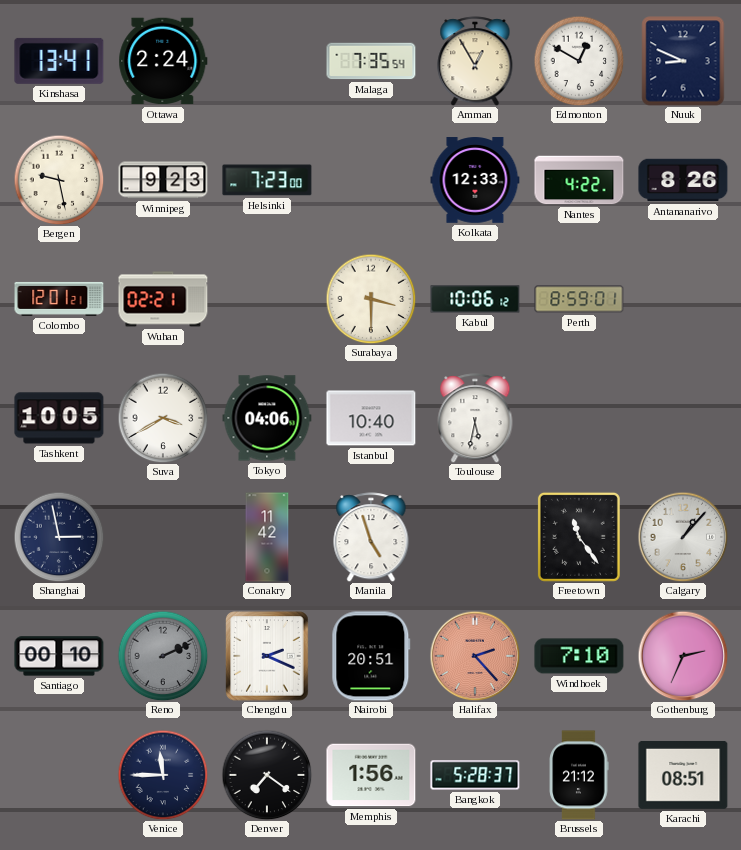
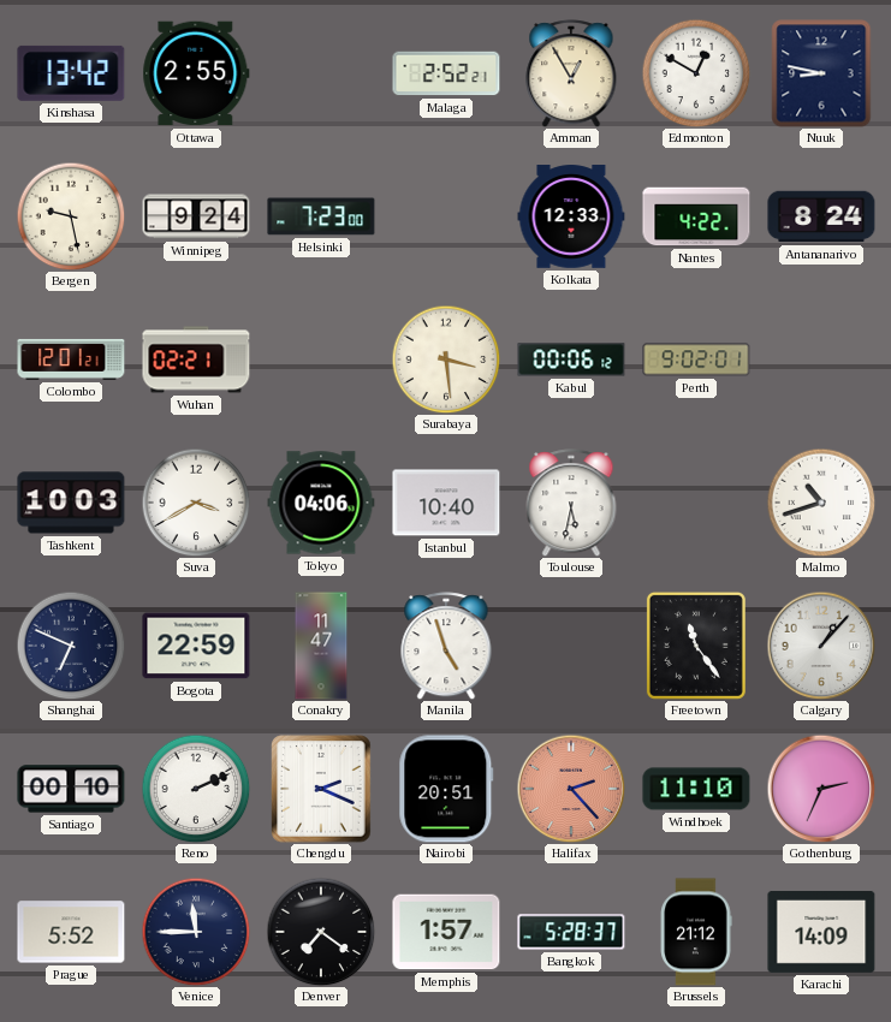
Kinshasa: 13:41 -> 13:42 (71, 73)
Ottawa: 2:24 -> 2:55 (196, 73)
Malaga: 7:35 -> 2:52 (446, 73)
Nuuk: 8:49 -> 8:47 (821, 73)
Winnipeg: 9:23 -> 9:24 (196, 216)
Antananarivo: 8:26 -> 8:24 (821, 216)
Surabaya: 3:30 -> 3:29 (446, 360)
Kabul: 10:06 -> 00:06 (571, 360)
Perth: 8:59 -> 9:02 (696, 360)
Tashkent: 10:05 -> 10:03 (71, 503)
Malmo: none -> 10:42 (821, 503)
Shanghai: 2:58 -> 6:49 (71, 646)
Bogota: none -> 22:59 (196, 646)
Conakry: 11:42 -> 11:47 (321, 646)
Reno dial: grey -> white (196, 789)
Windhoek: 7:10 -> 11:10 (696, 789)
Prague: none -> 5:52 (71, 932)
Memphis: 1:56 -> 1:57 (446, 932)
Karachi: 08:51 -> 14:09 (821, 932)
